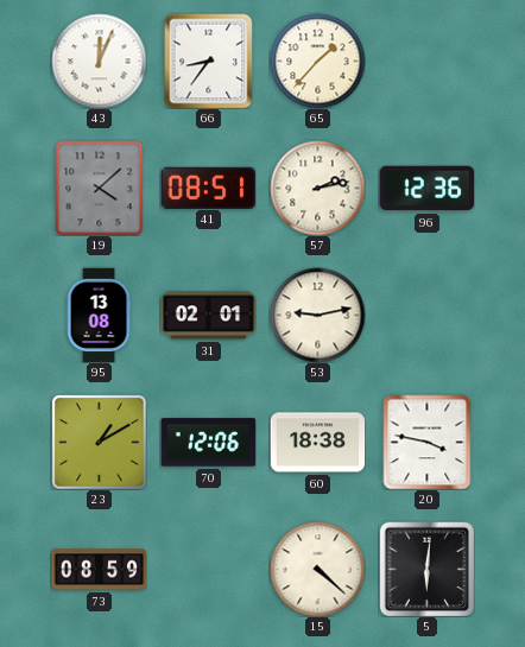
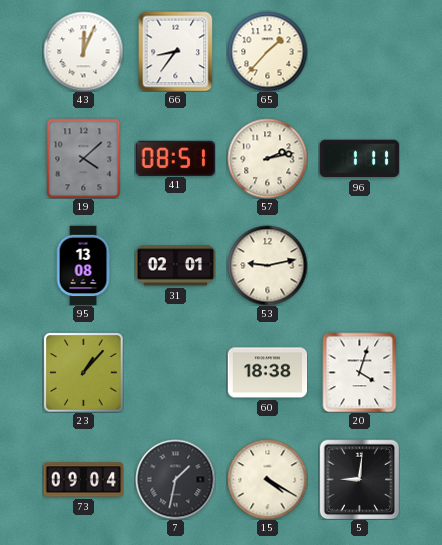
96: 12:36 -> 1:11 (359, 159)
23: 1:10 -> 1:07 (83, 372)
70: 12:06 -> none (208, 443)
20: 3:47 -> 4:03 (360, 372)
73: 08:59 -> 09:04 (83, 480)
7: none -> 1:32 (175, 479)
15: 4:22 -> 4:20 (267, 479)
5: 6:01 -> 9:01 (359, 479)
